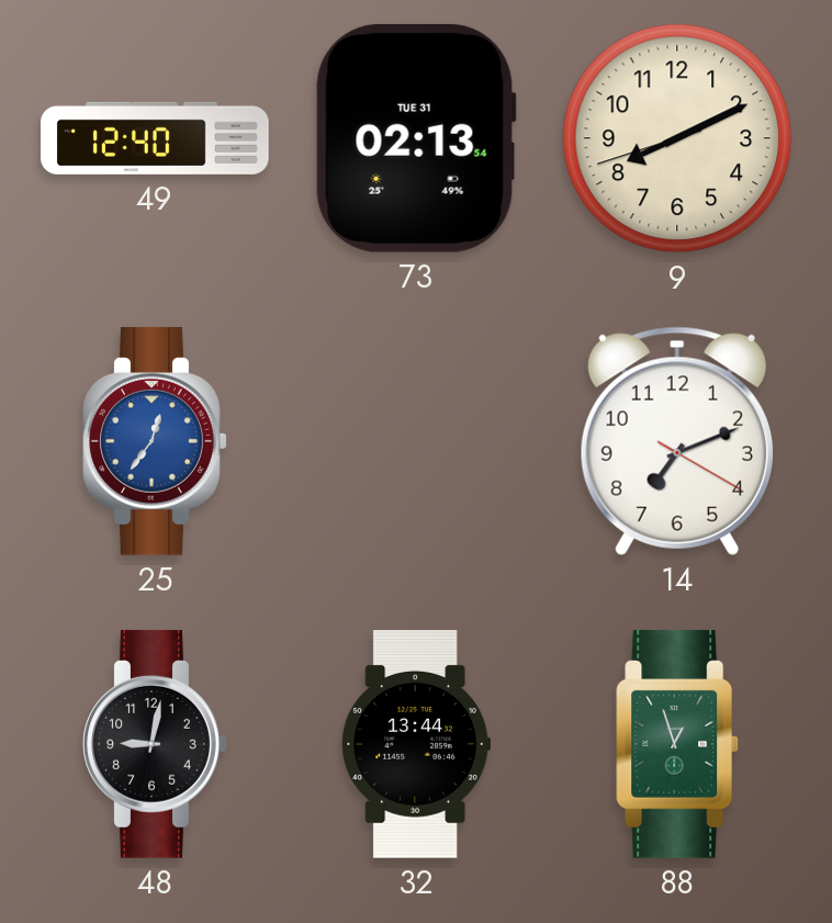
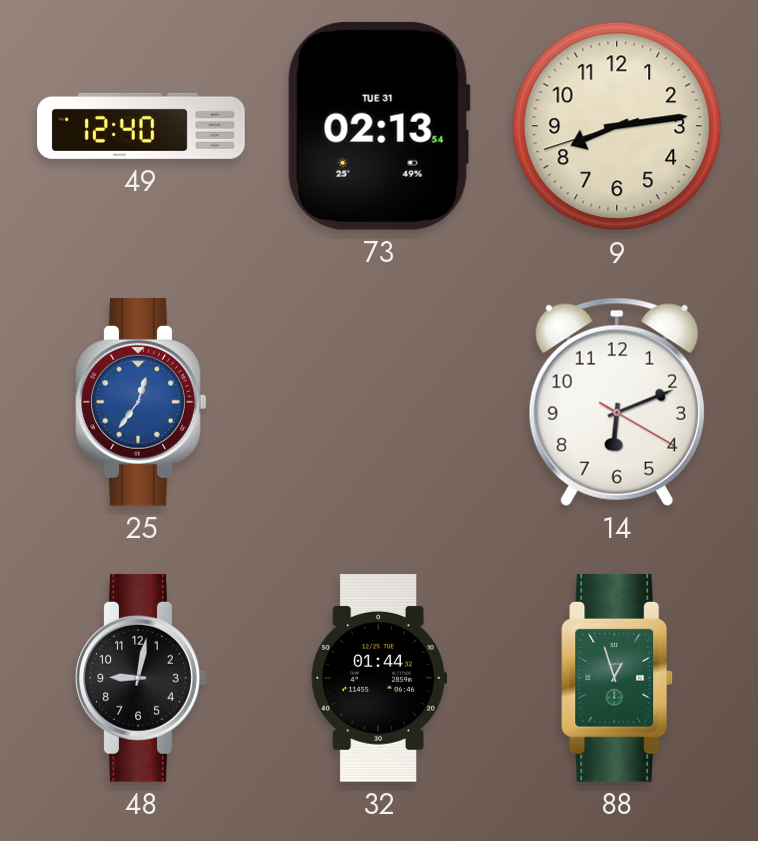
9: 8:10 -> 8:13 (617, 126)
14: 7:11 -> 6:11 (617, 402)
32: 13:44 -> 01:44 (379, 679)
